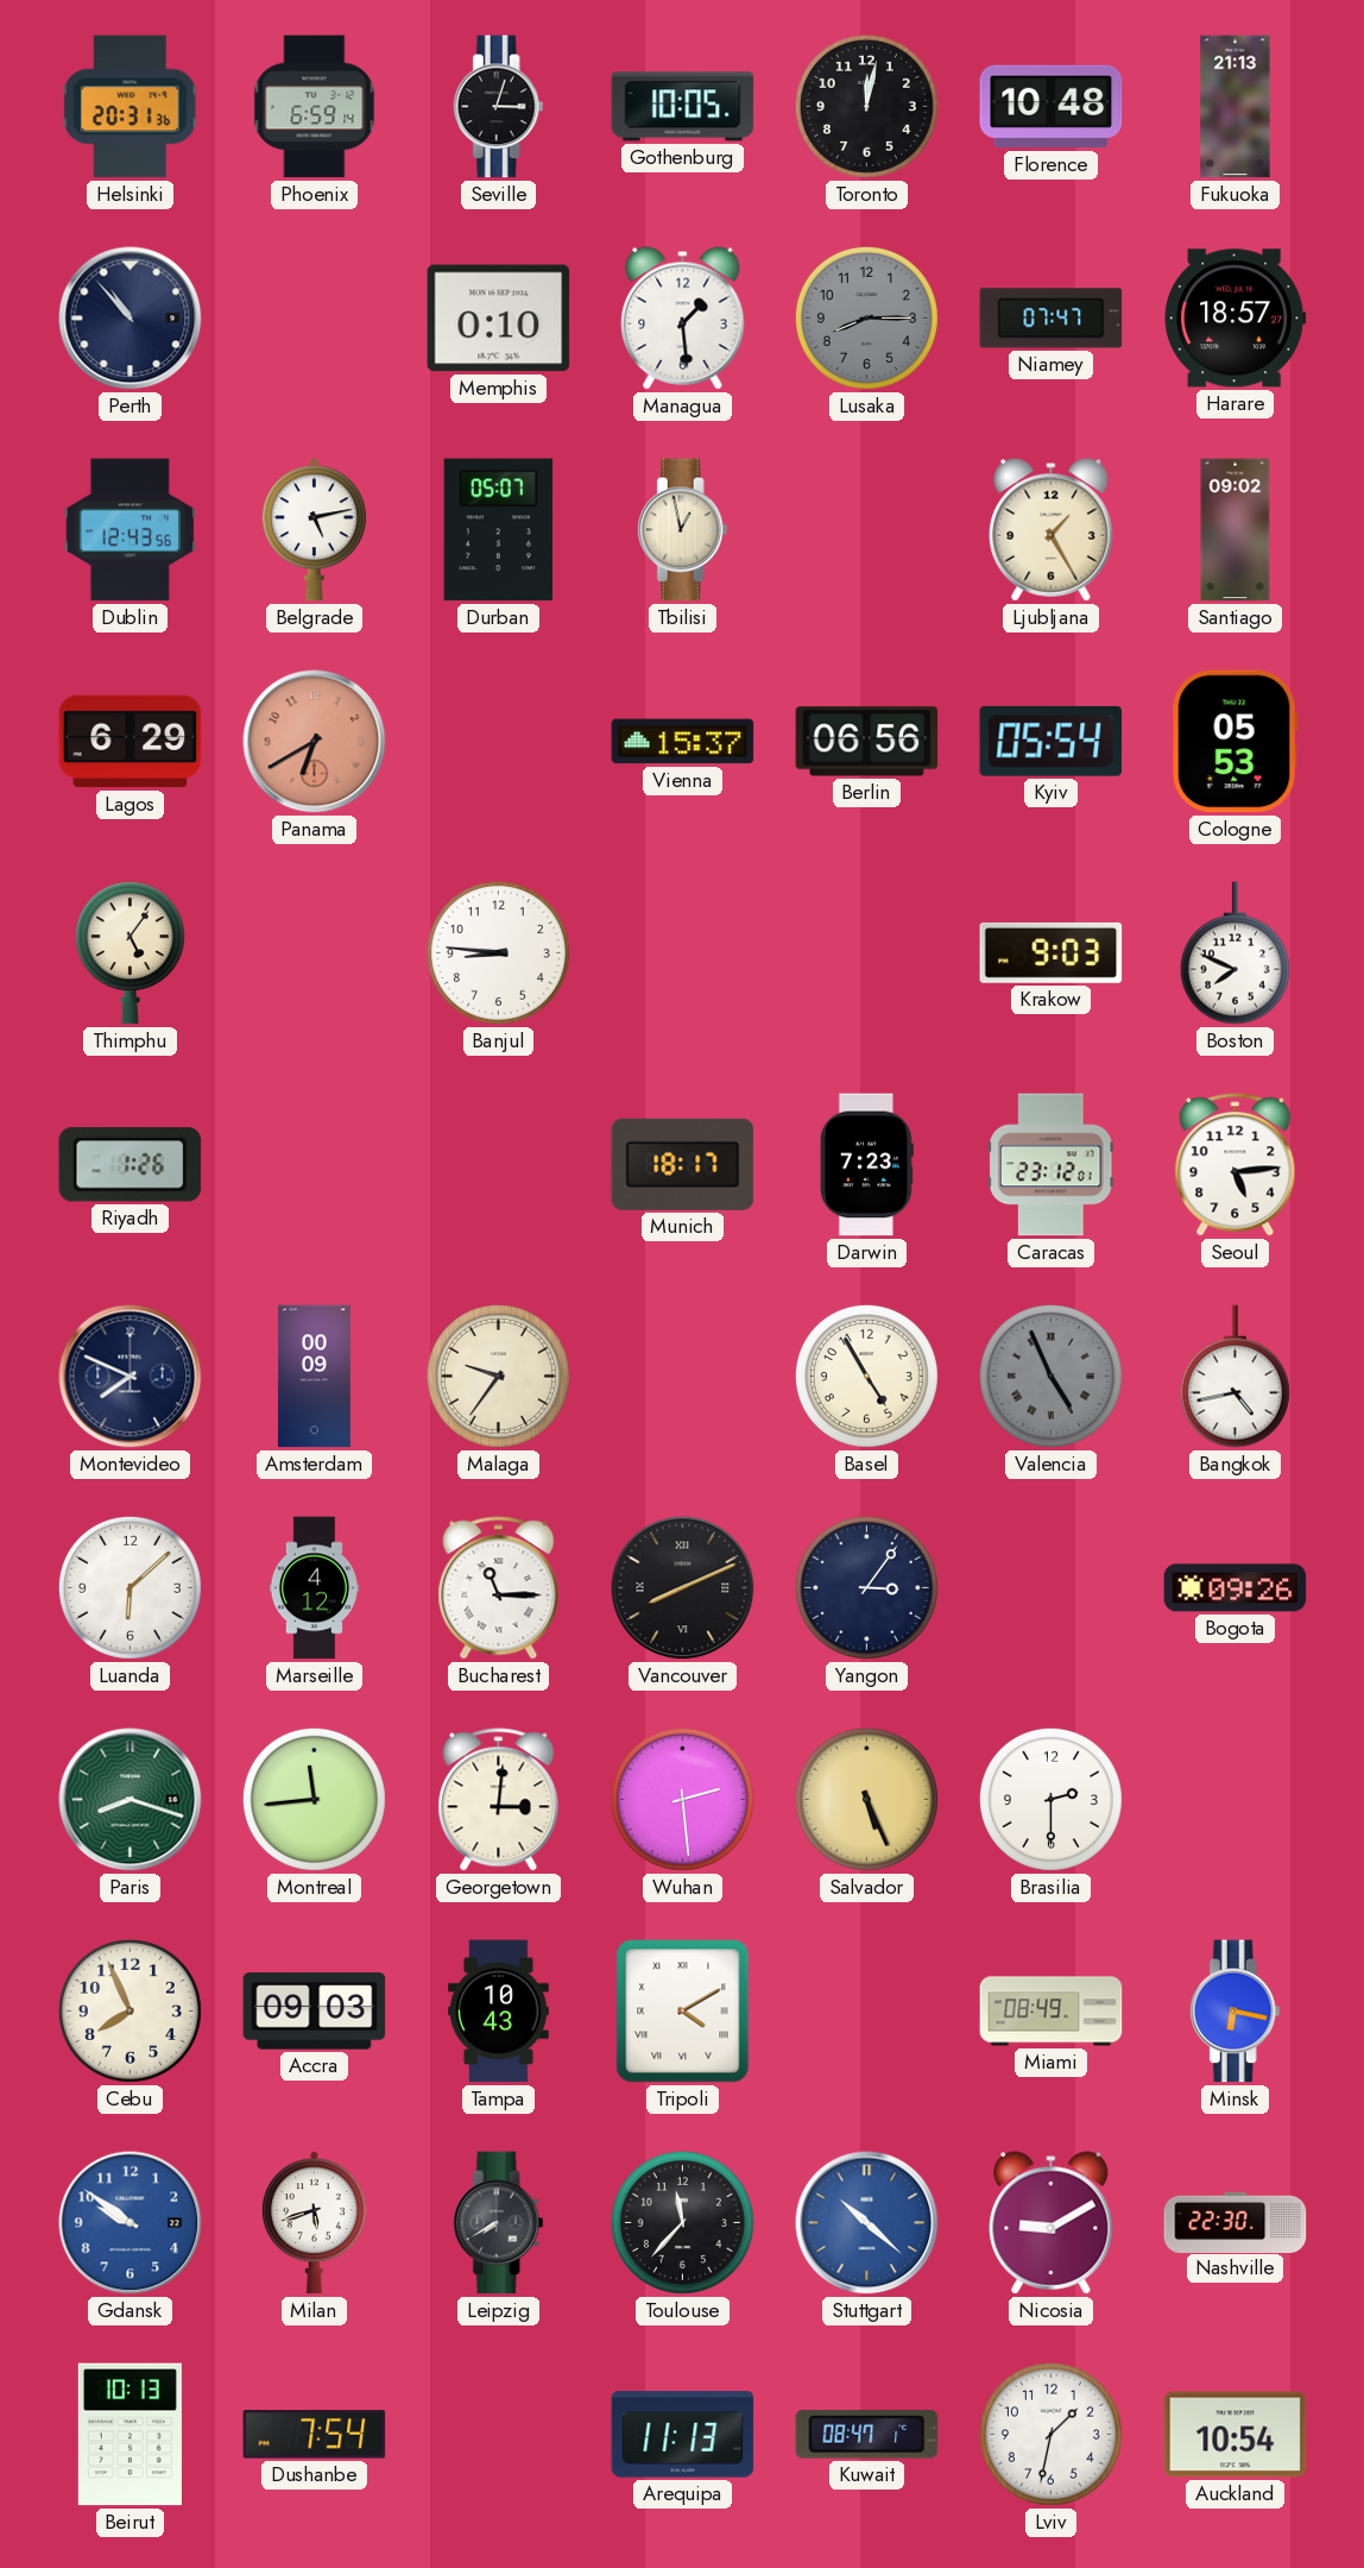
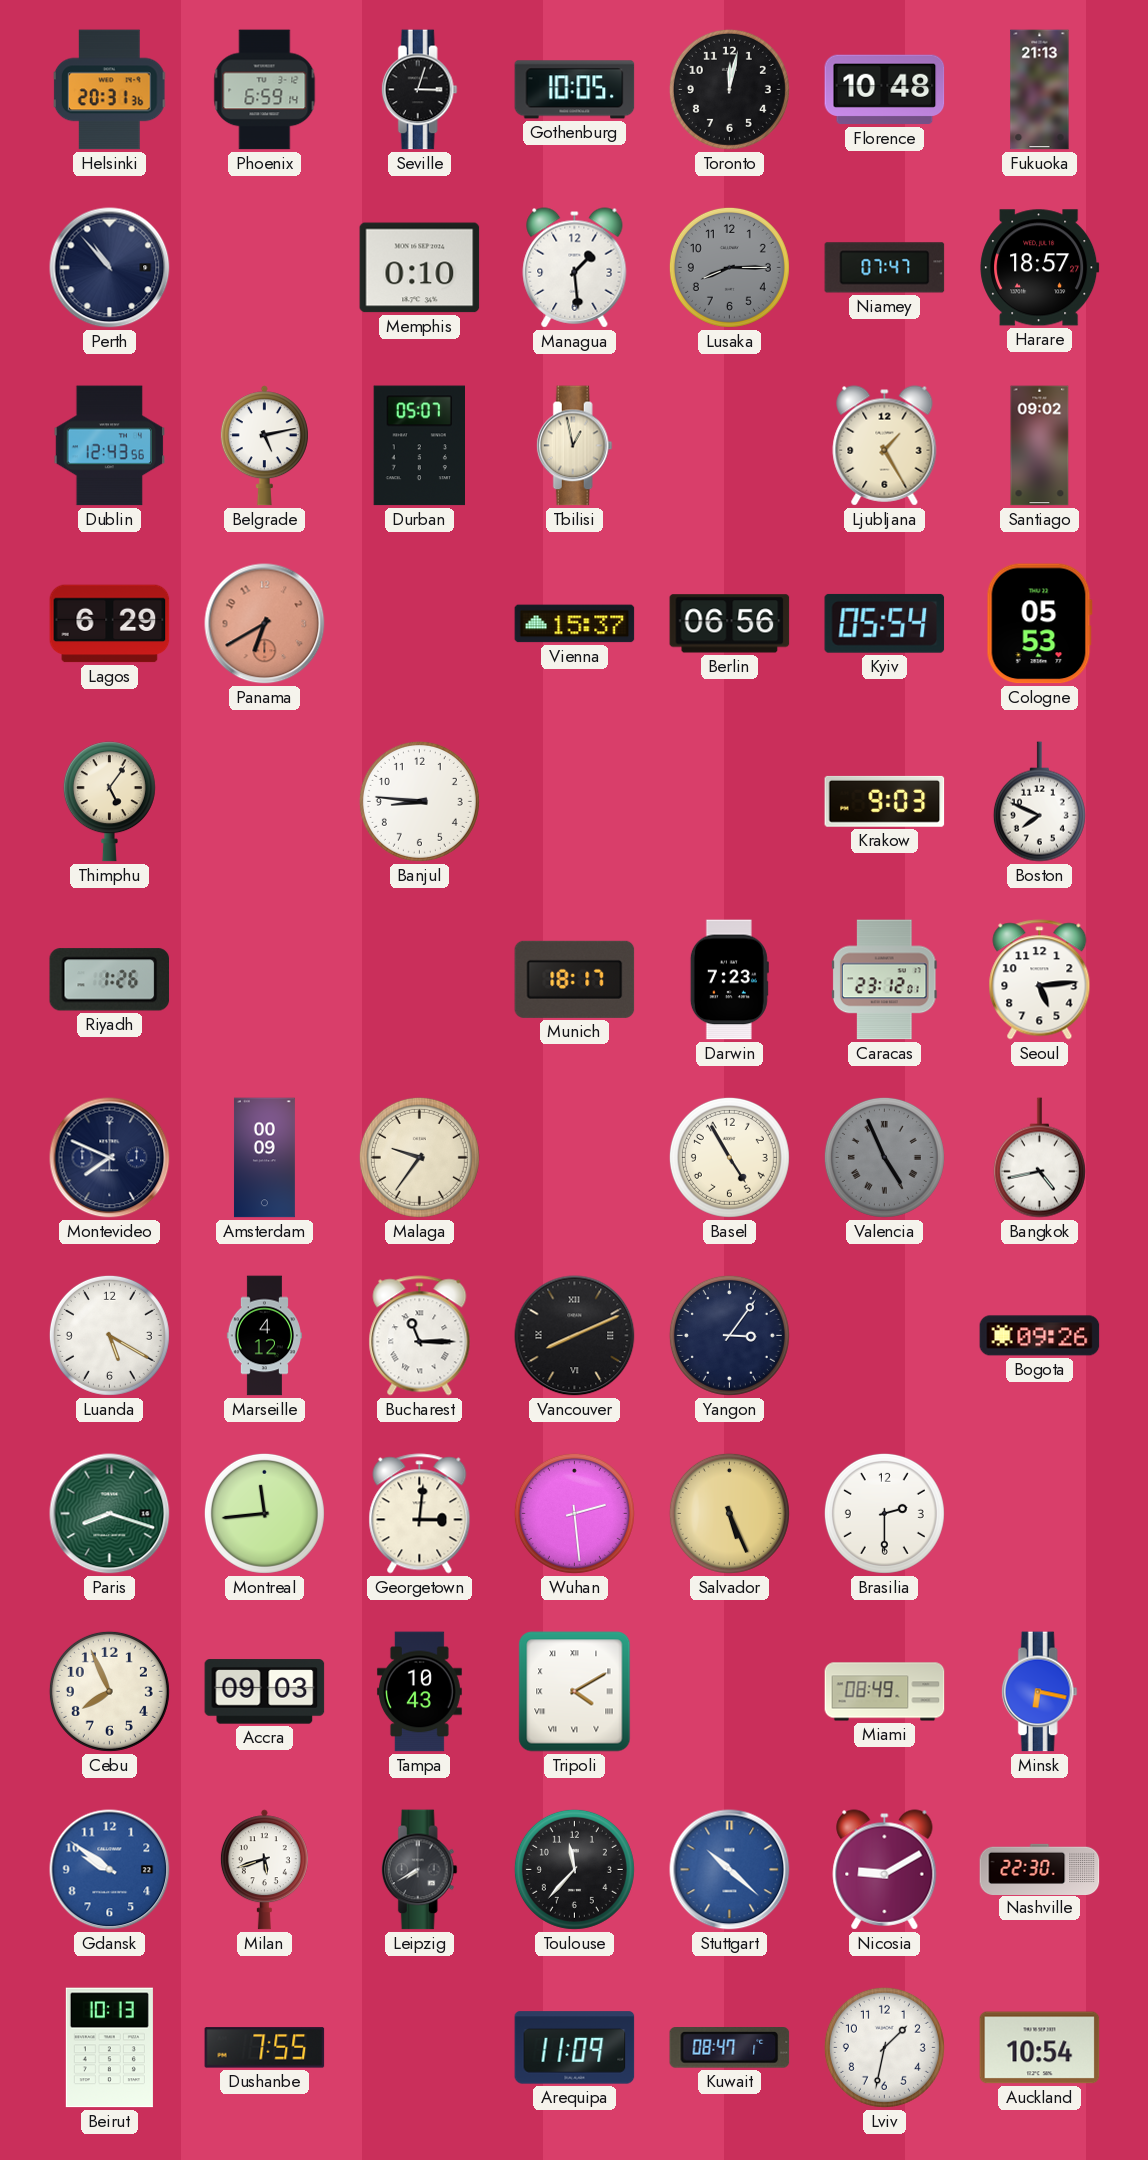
Luanda: 6:08 -> 5:20 (109, 1335)
Dushanbe: 7:54 -> 7:55 (265, 2048)
Arequipa: 11:13 -> 11:09 (575, 2048)
